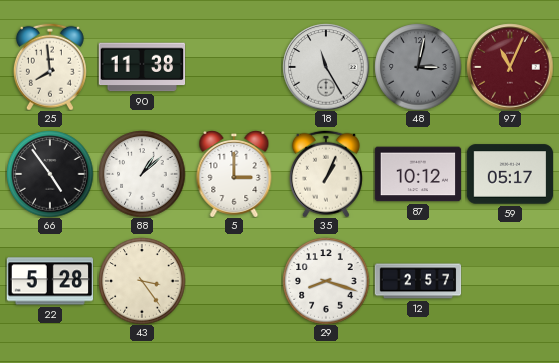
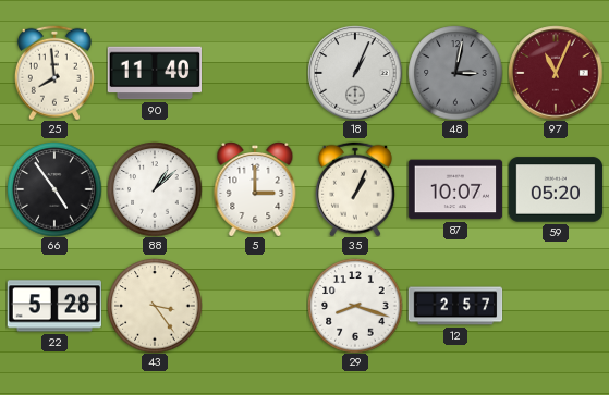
90: 11:38 -> 11:40 (155, 73)
18: 11:25 -> 1:04 (355, 73)
87: 10:12 -> 10:07 (455, 189)
59: 05:17 -> 05:20 (556, 189)
